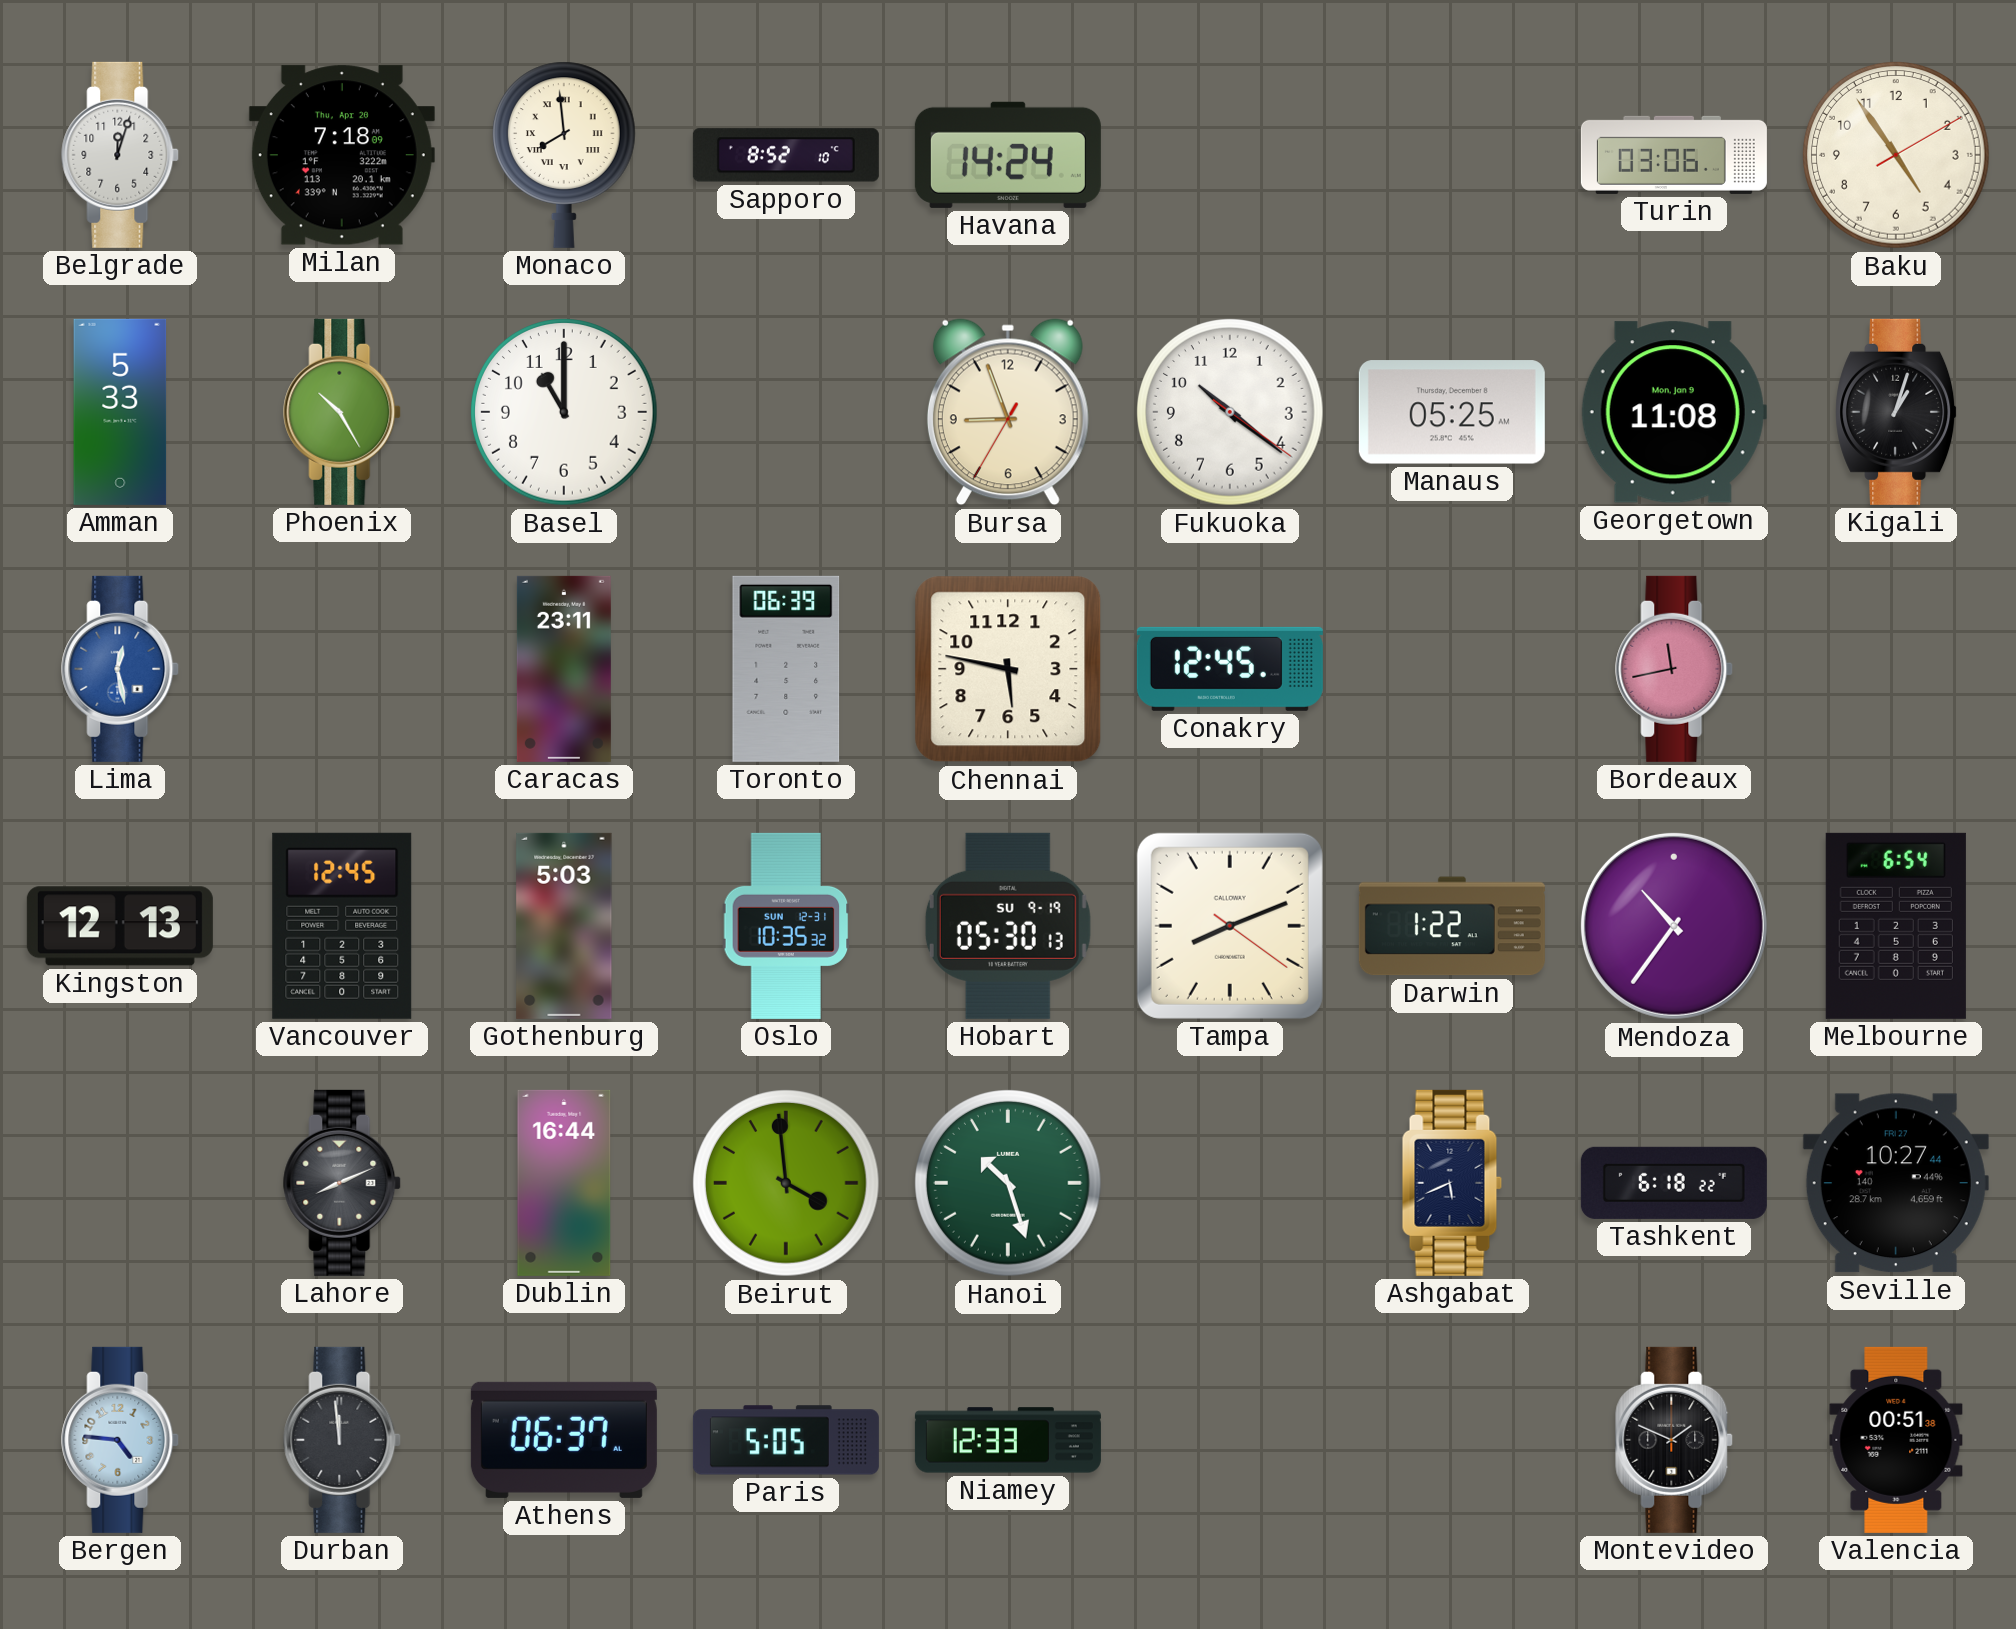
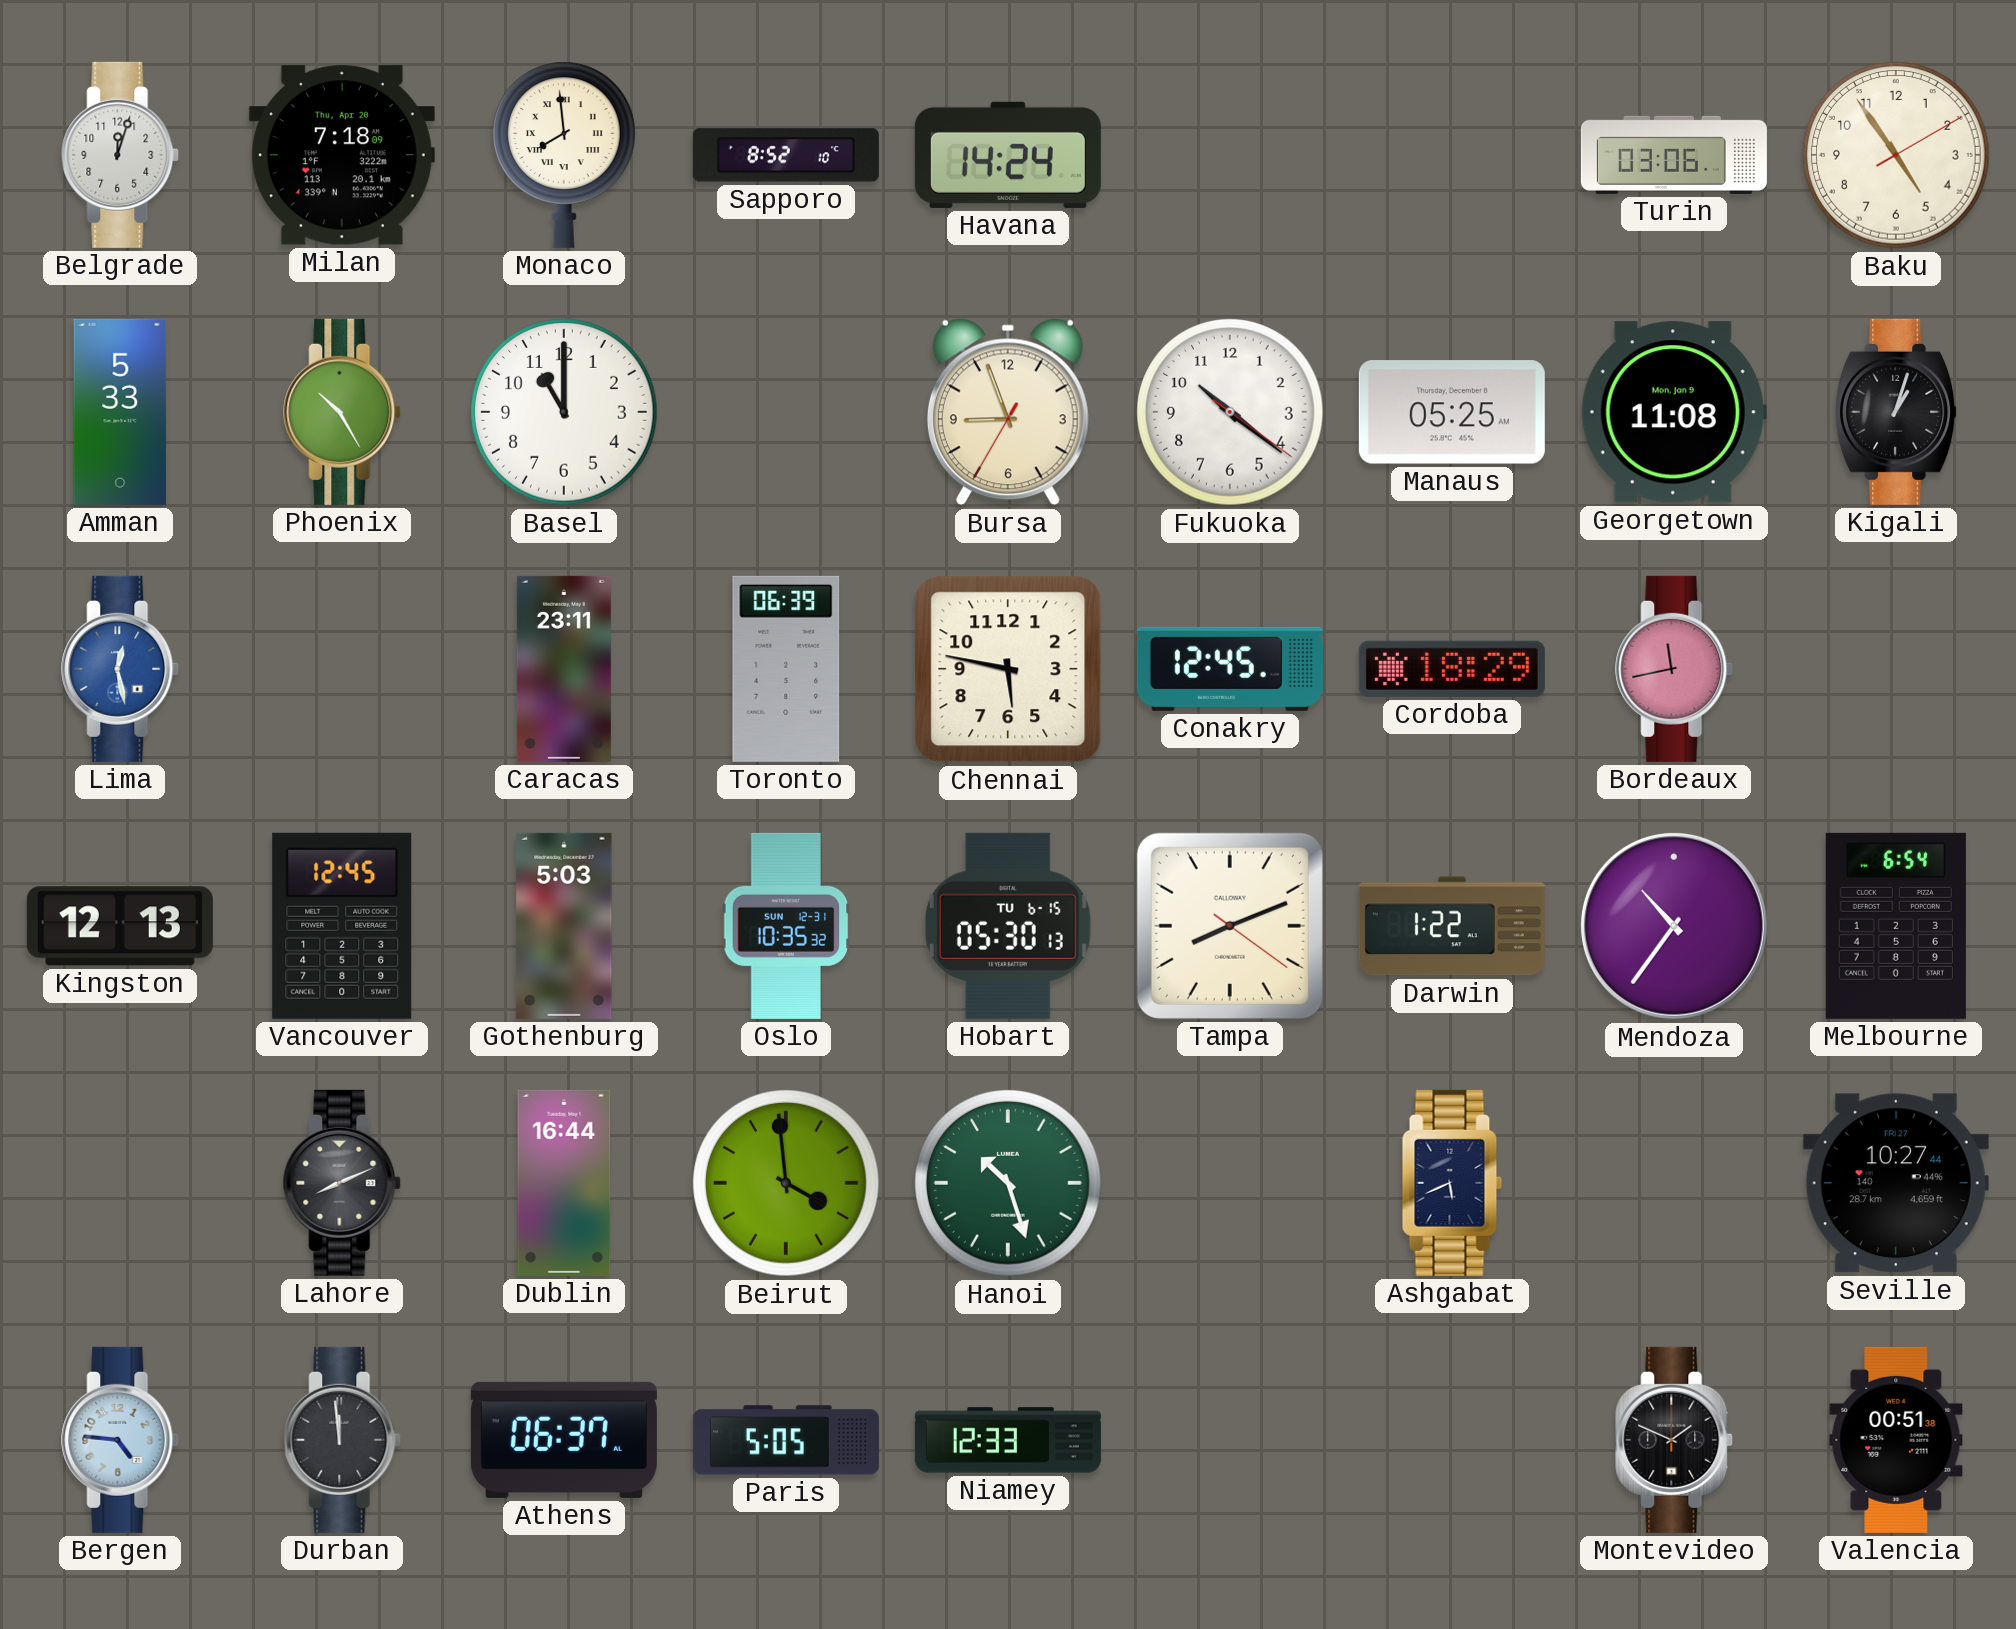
Cordoba: none -> 18:29 (1452, 669)
Hobart date: SU 9-19 -> TU 6-15 (1008, 926)
Tashkent: 6:18 -> none (1674, 1183)
